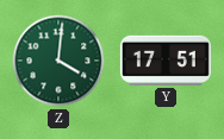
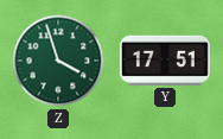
Z: 4:01 -> 3:57 (58, 61)
